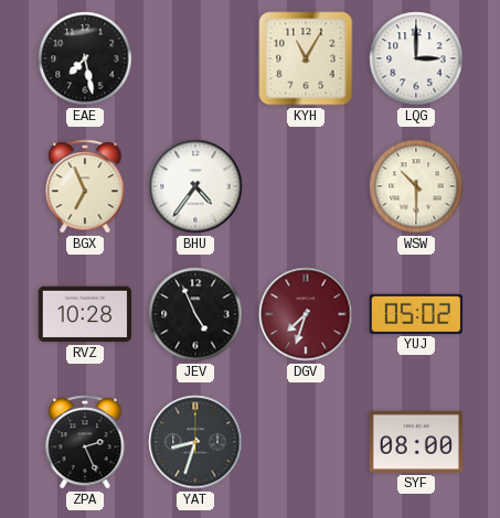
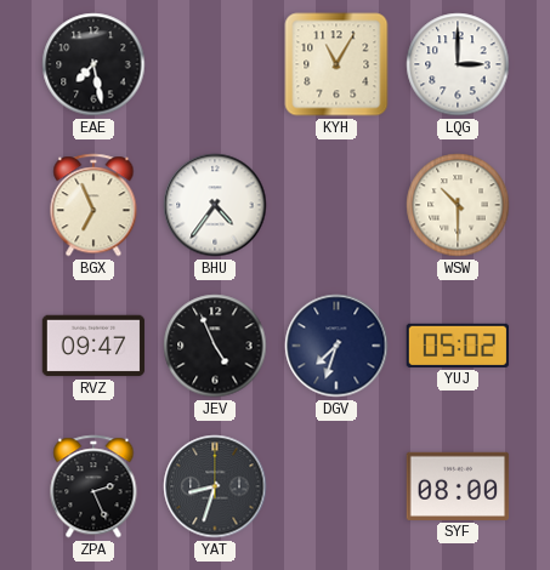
RVZ: 10:28 -> 09:47 (93, 346)
DGV dial: burgundy -> navy (336, 346)
